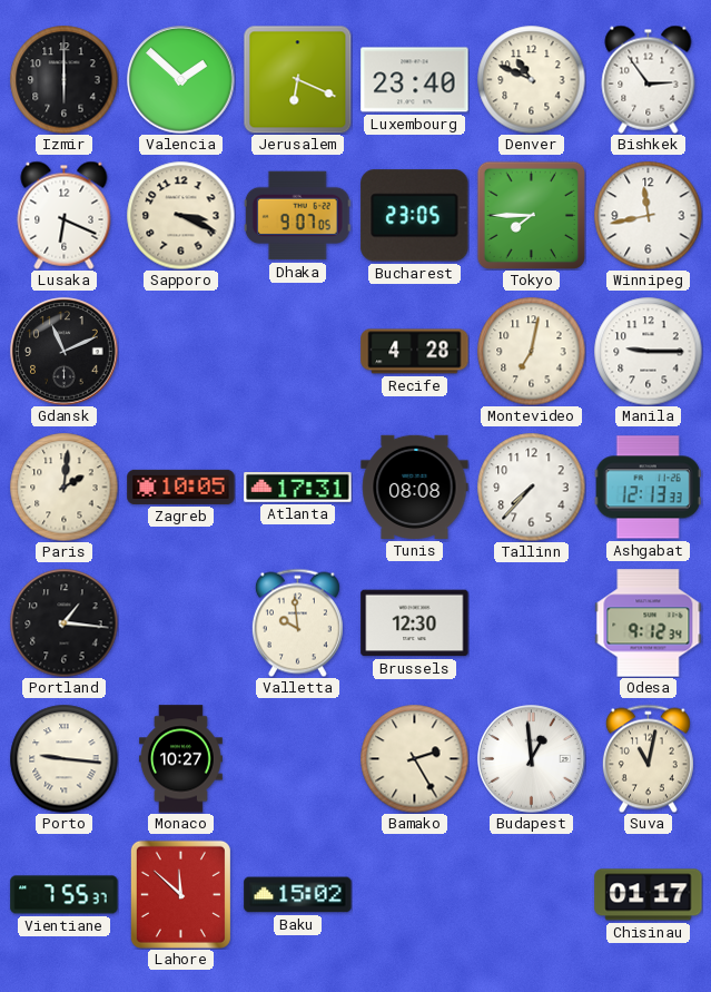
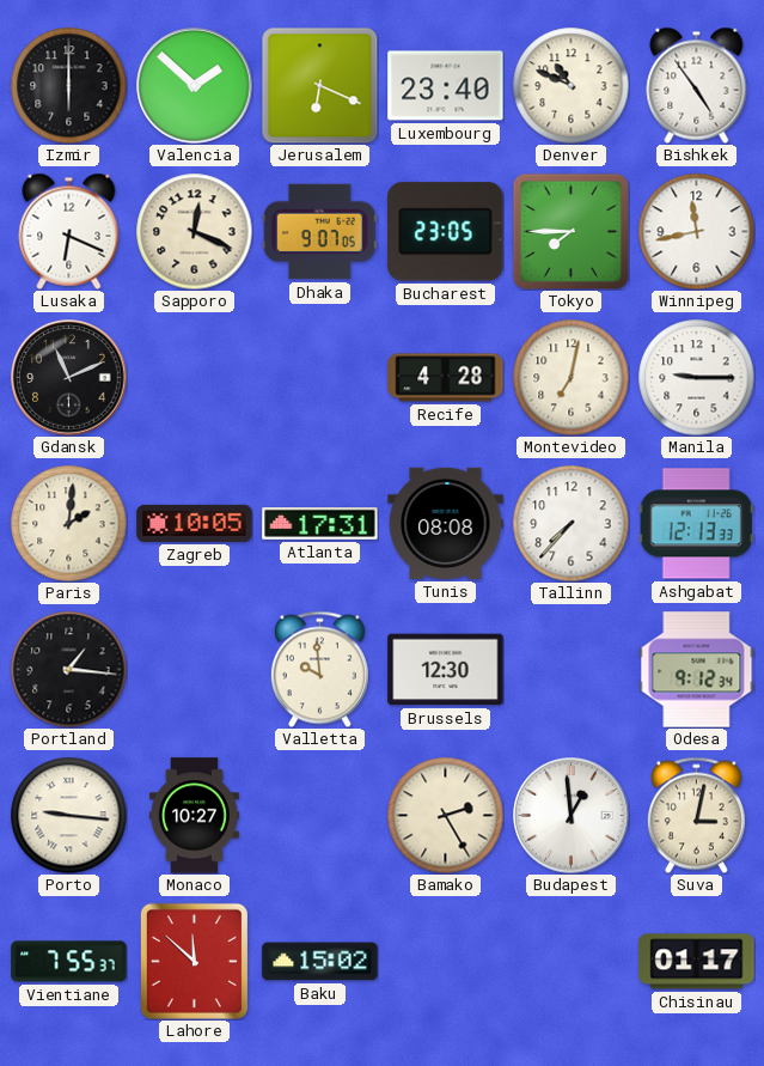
Bishkek: 2:54 -> 4:54 (697, 85)
Sapporo: 3:19 -> 12:19 (194, 231)
Suva: 11:02 -> 3:02 (696, 815)
